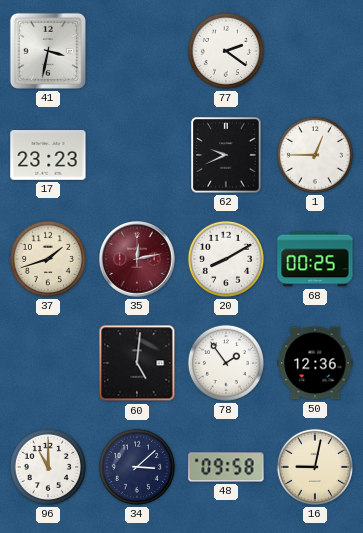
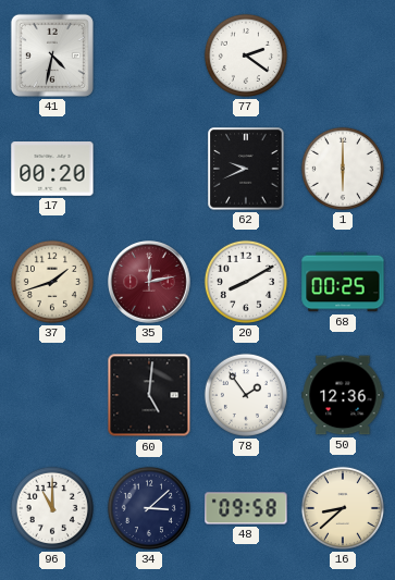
41: 3:32 -> 4:32 (52, 55)
17: 23:23 -> 00:20 (52, 170)
1: 12:45 -> 6:00 (343, 169)
16: 9:02 -> 8:38 (343, 508)
